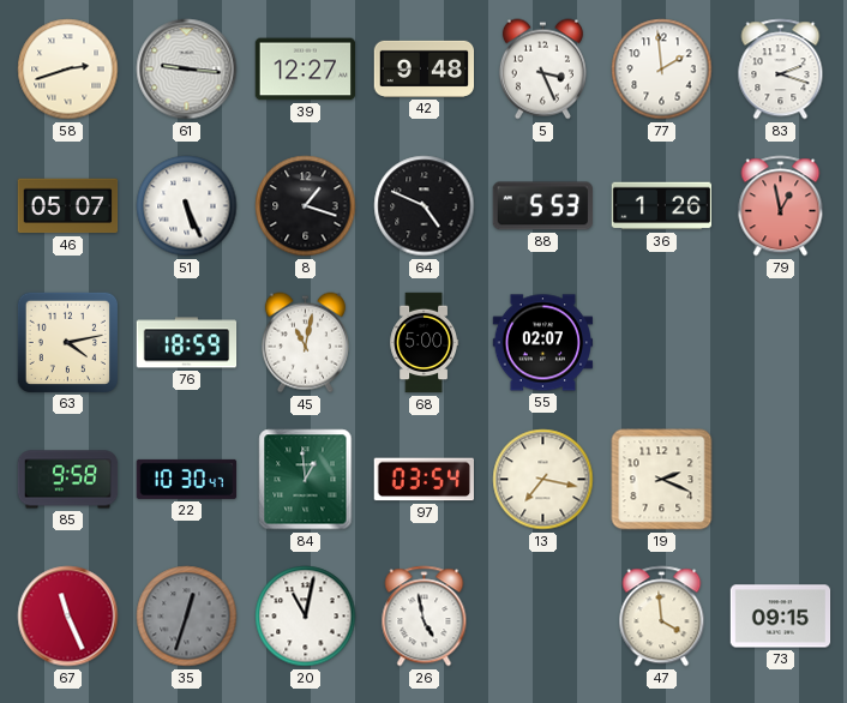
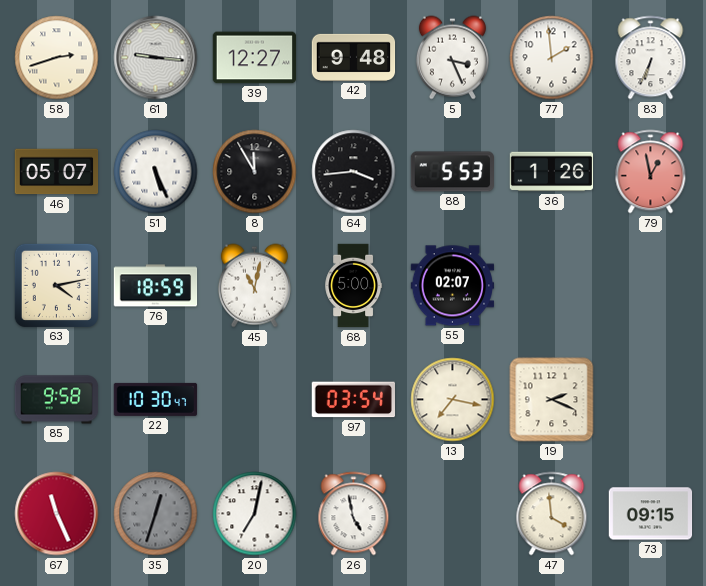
83: 2:18 -> 6:34 (651, 58)
8: 1:18 -> 11:55 (255, 172)
64: 4:49 -> 3:44 (354, 172)
84: 12:59 -> none (306, 480)
20: 11:02 -> 7:02 (255, 514)
